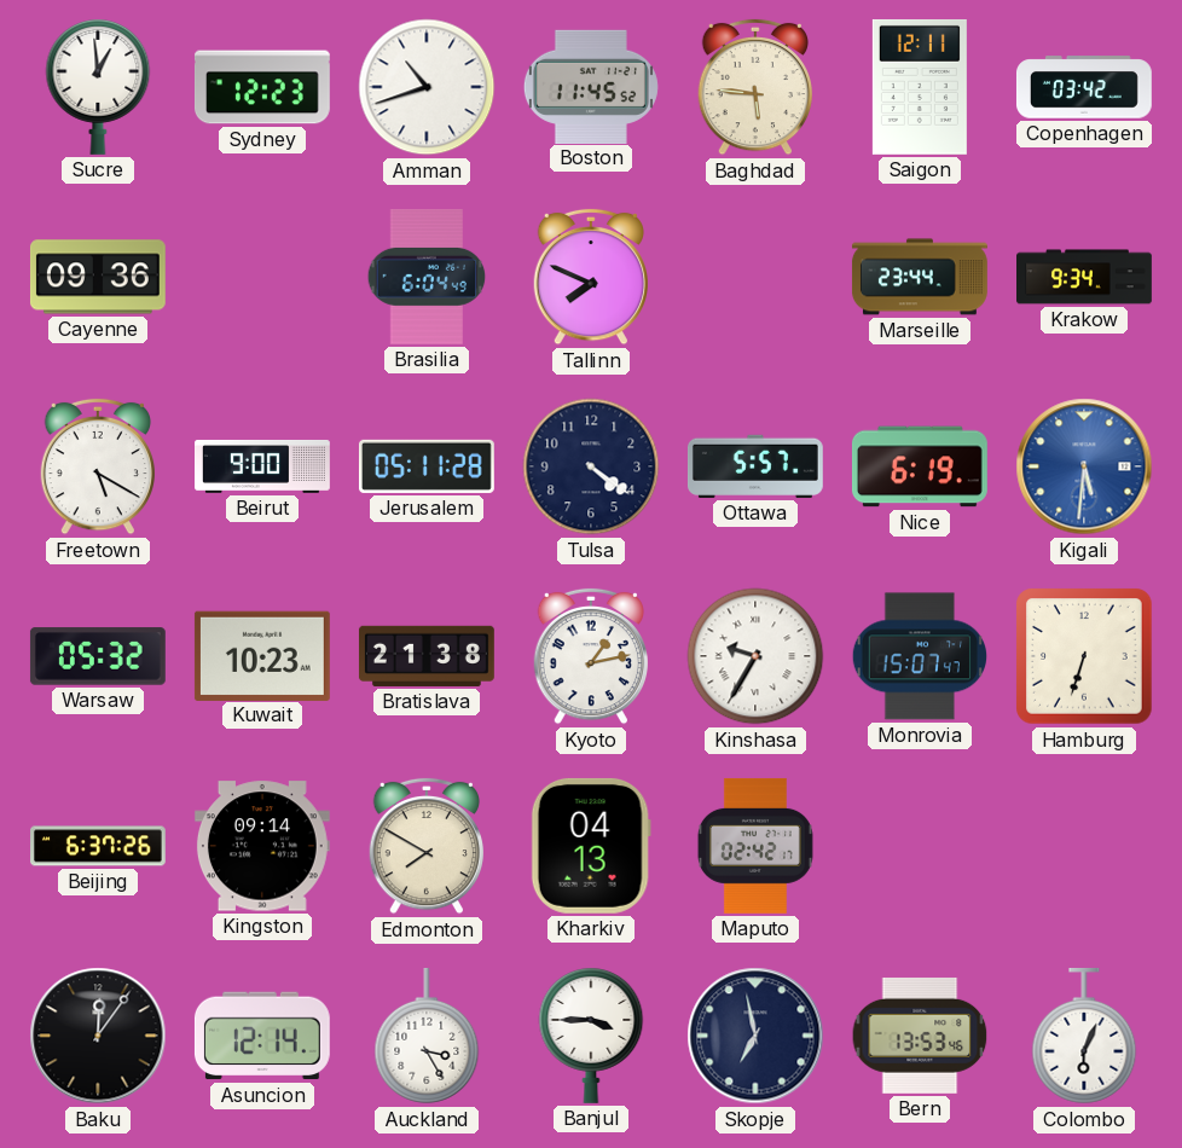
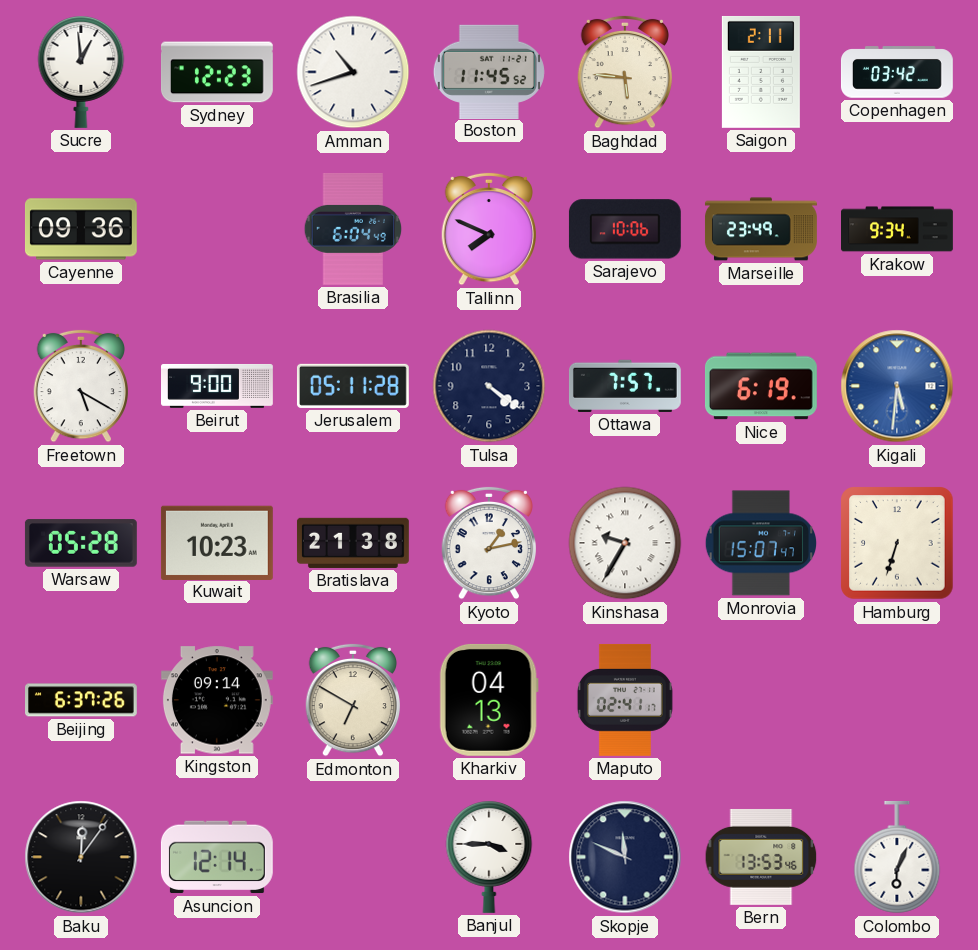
Saigon: 12:11 -> 2:11 (761, 72)
Sarajevo: none -> 10:06 (625, 229)
Marseille: 23:44 -> 23:49 (761, 229)
Ottawa: 5:57 -> 7:57 (625, 386)
Warsaw: 05:32 -> 05:28 (81, 543)
Edmonton: 7:50 -> 6:50 (352, 700)
Maputo: 02:42 -> 02:41 (625, 700)
Auckland: 3:25 -> none (427, 1036)
Skopje: 6:58 -> 11:49 (625, 857)
